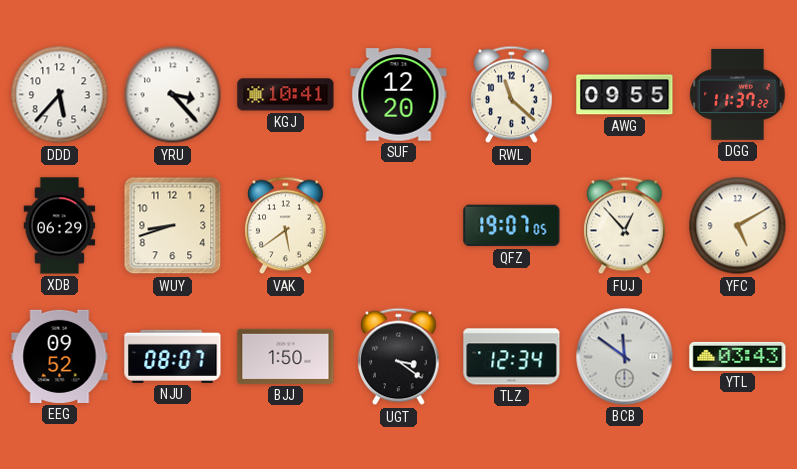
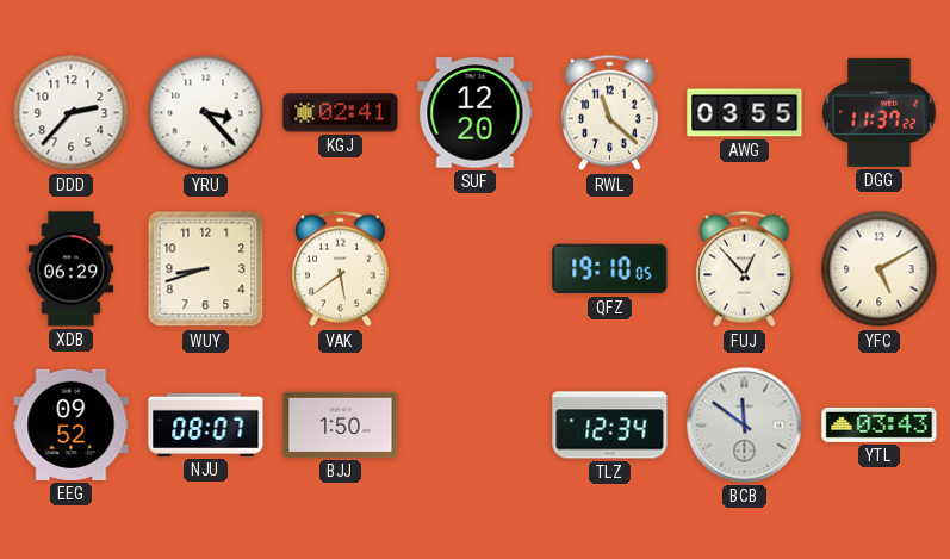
DDD: 5:37 -> 2:37 (72, 113)
KGJ: 10:41 -> 02:41 (341, 113)
AWG: 09:55 -> 03:55 (745, 113)
QFZ: 19:07 -> 19:10 (610, 269)
UGT: 3:21 -> none (399, 357)
